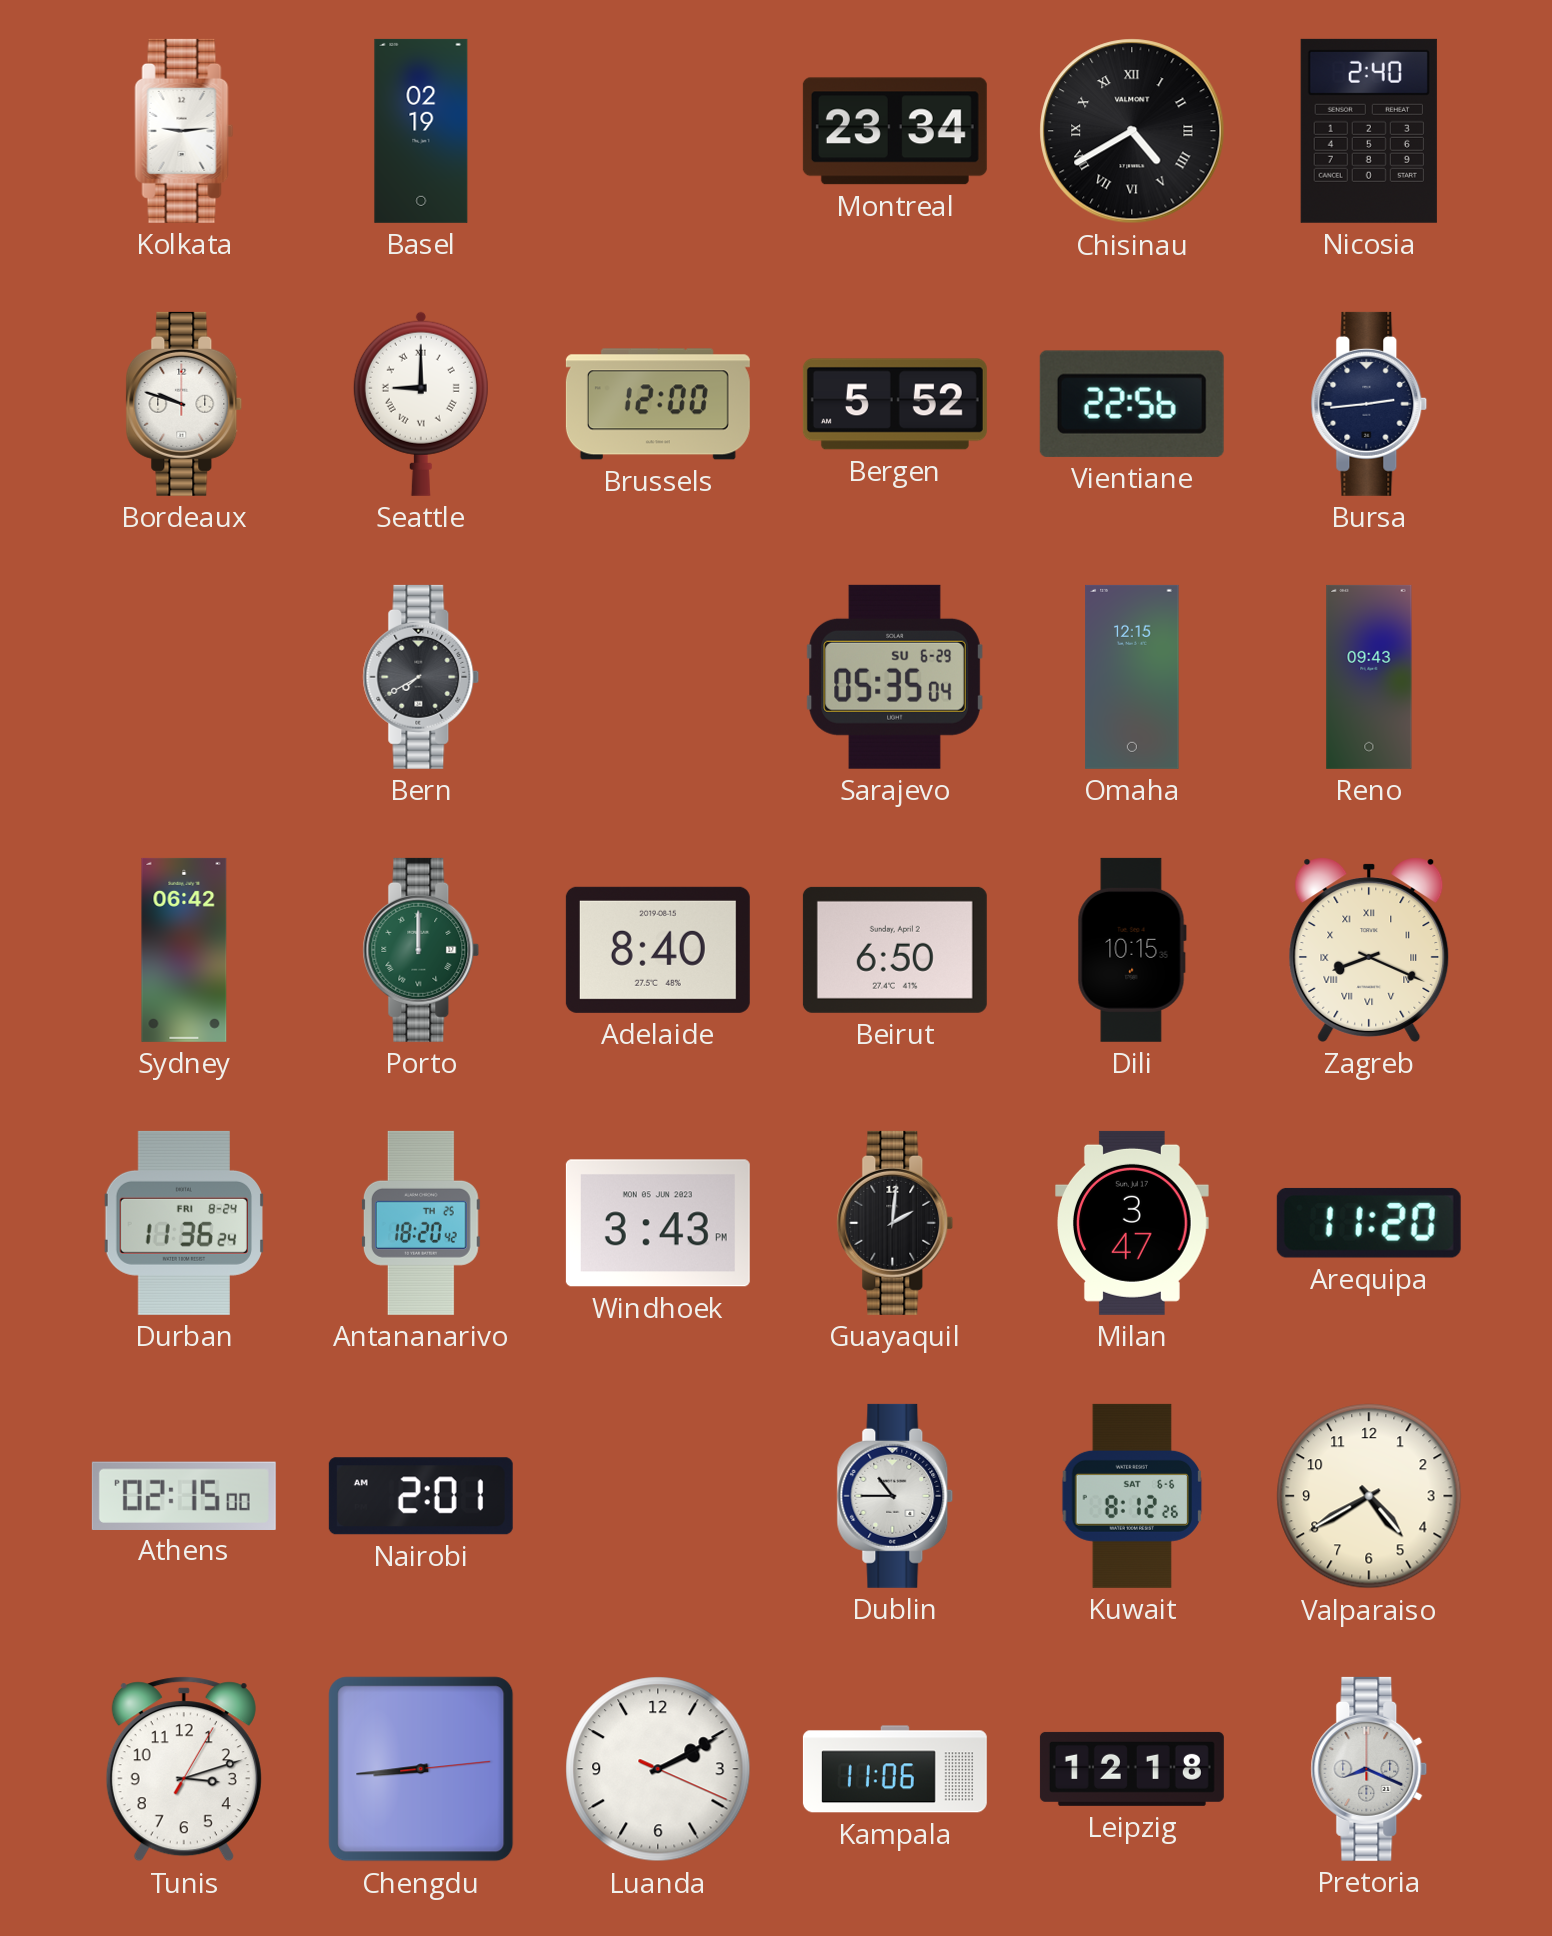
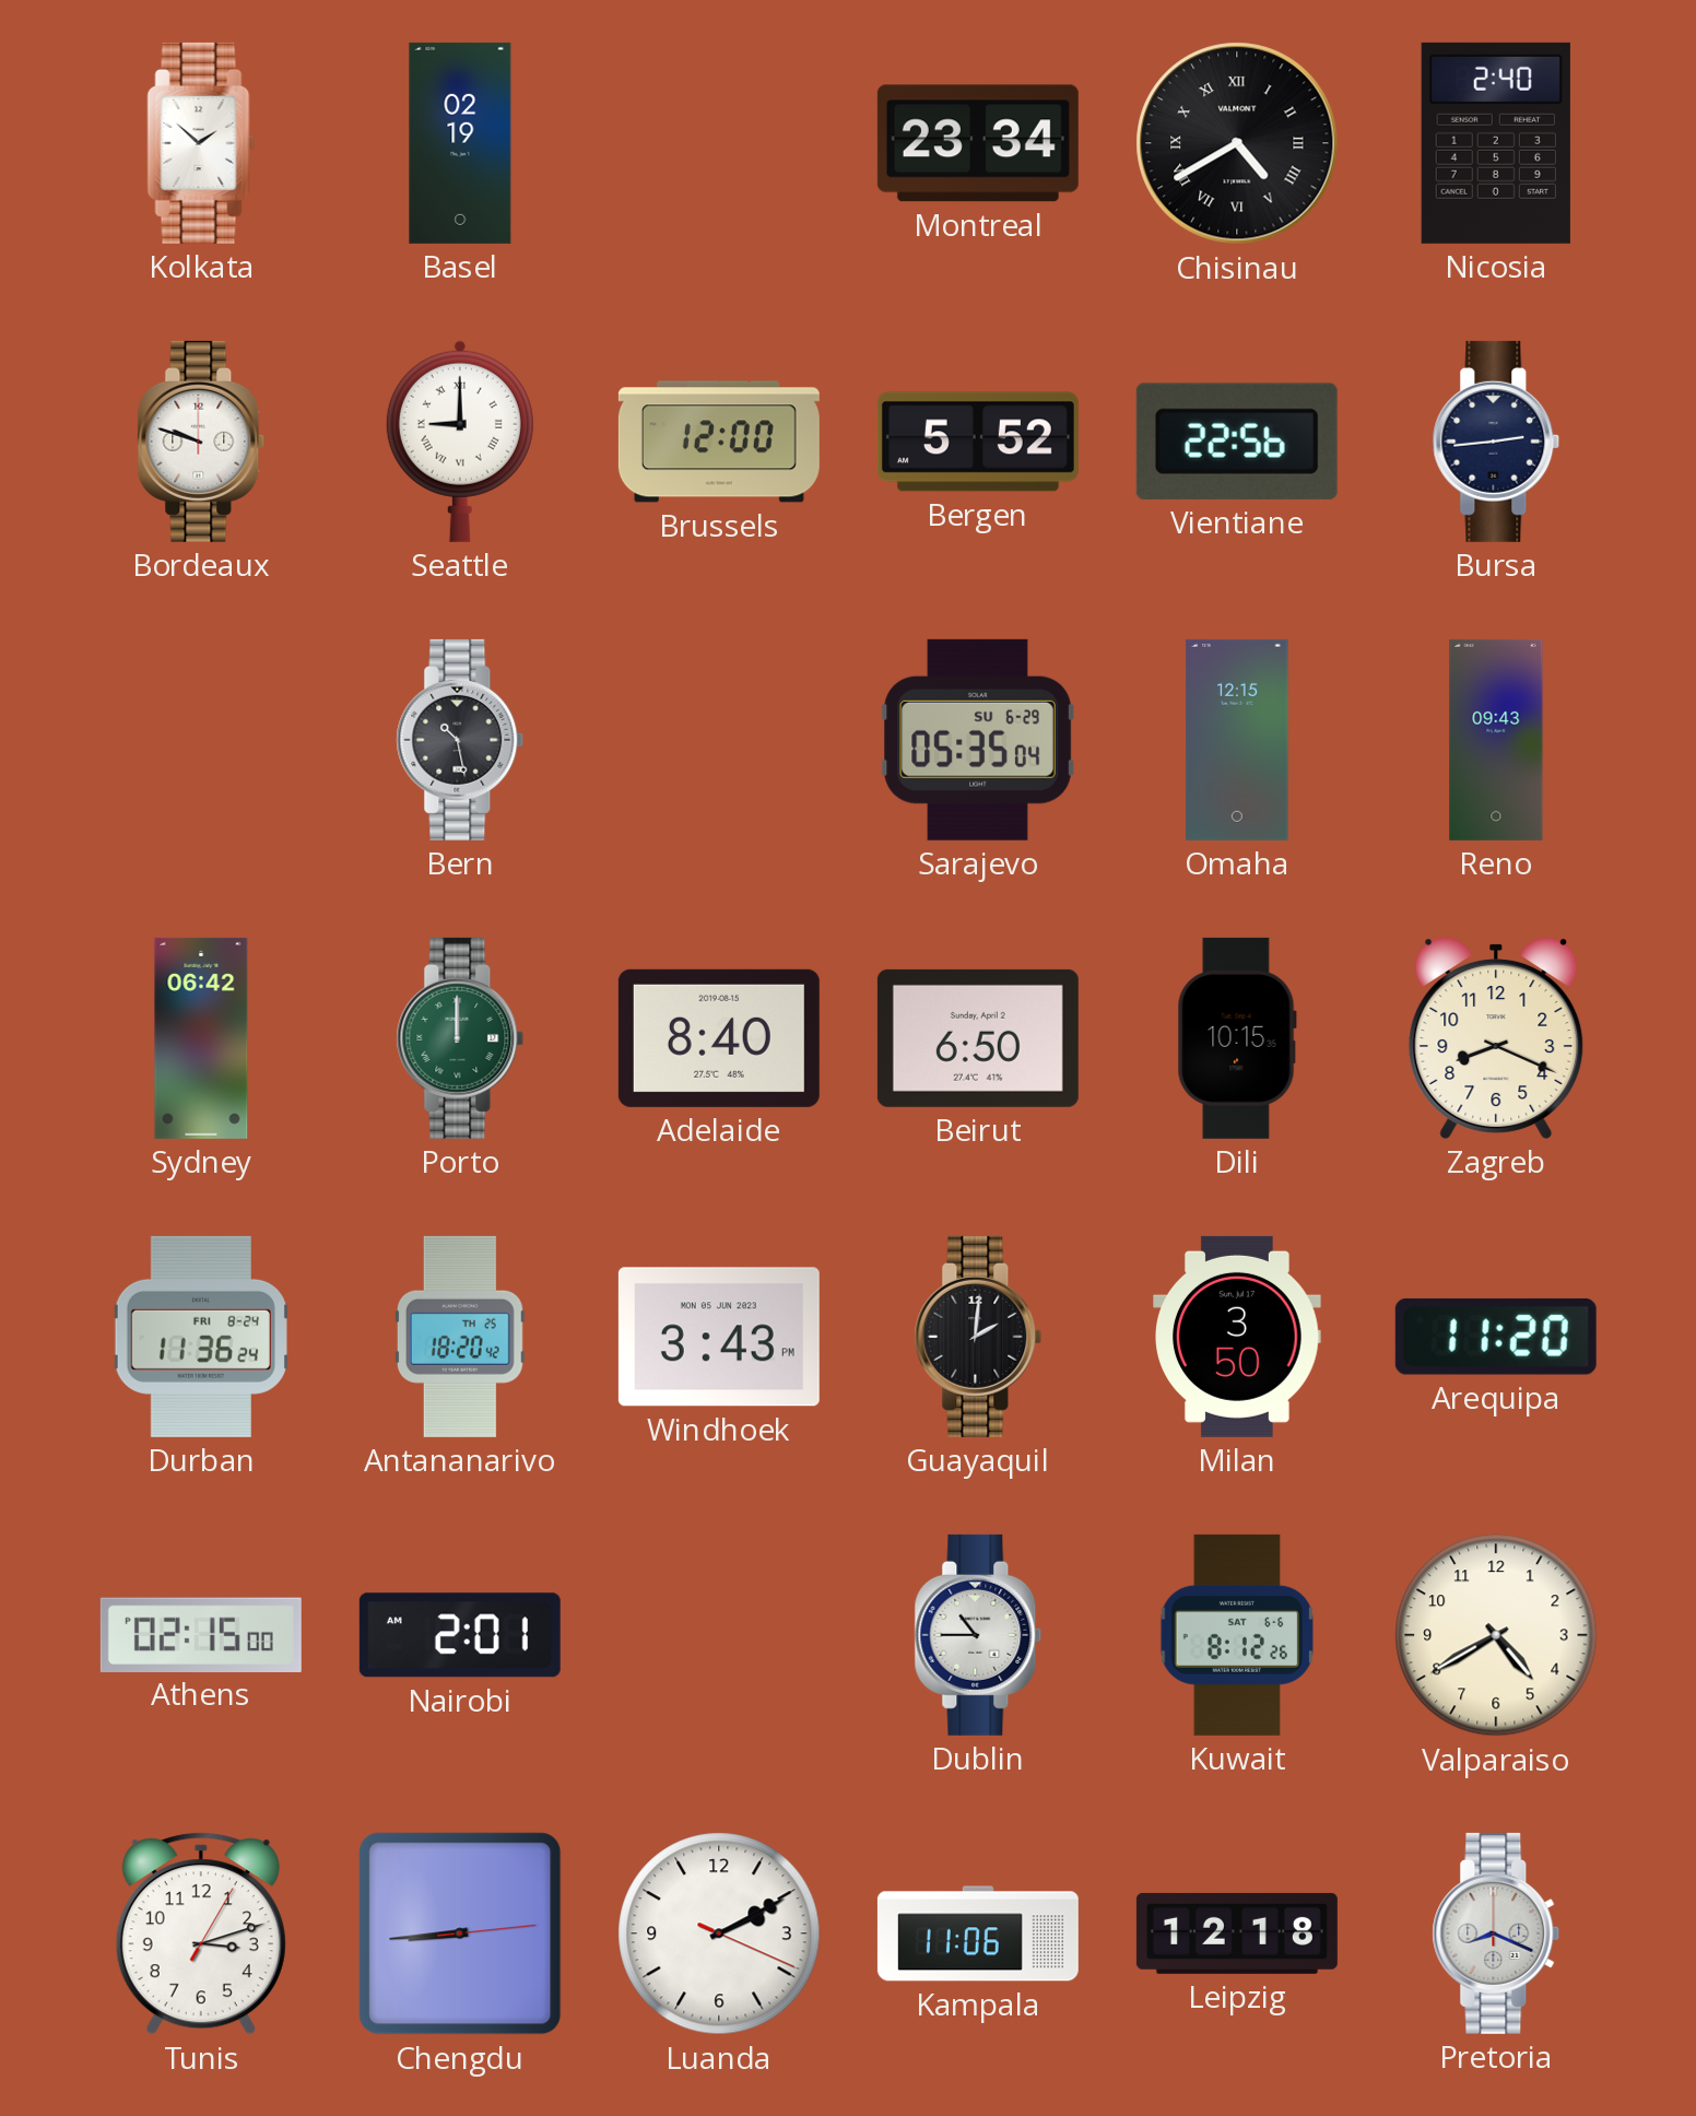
Kolkata: 9:14 -> 1:52 (201, 143)
Bern: 7:40 -> 10:28 (460, 740)
Zagreb numerals: Roman -> Arabic (1496, 1038)
Milan: 3:47 -> 3:50 (1238, 1337)
